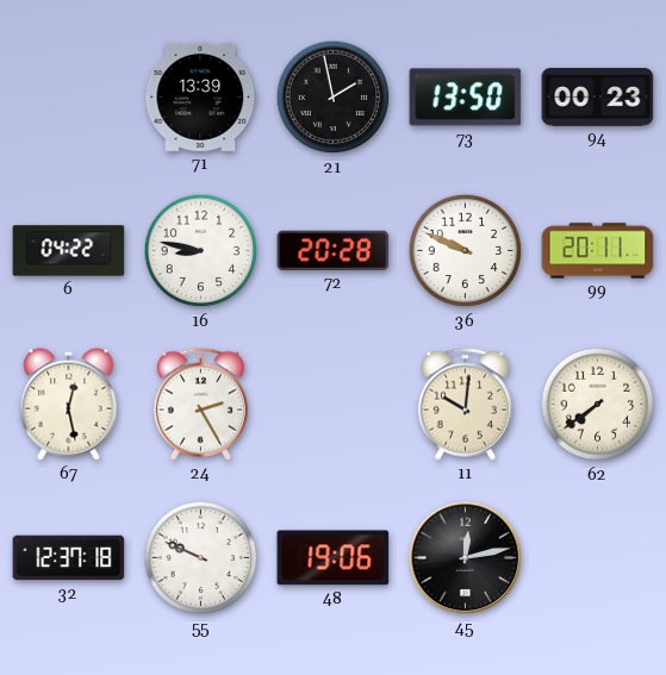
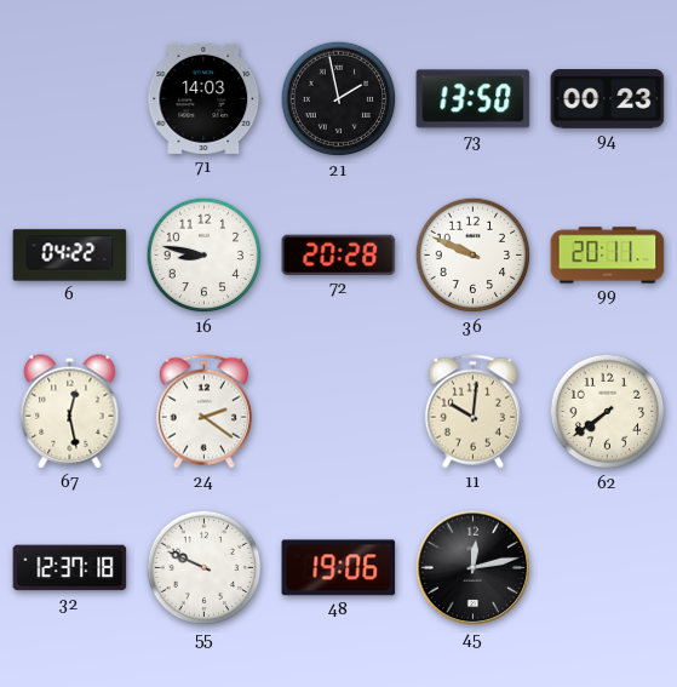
71: 13:39 -> 14:03 (205, 98)
24: 2:25 -> 2:21 (203, 412)
